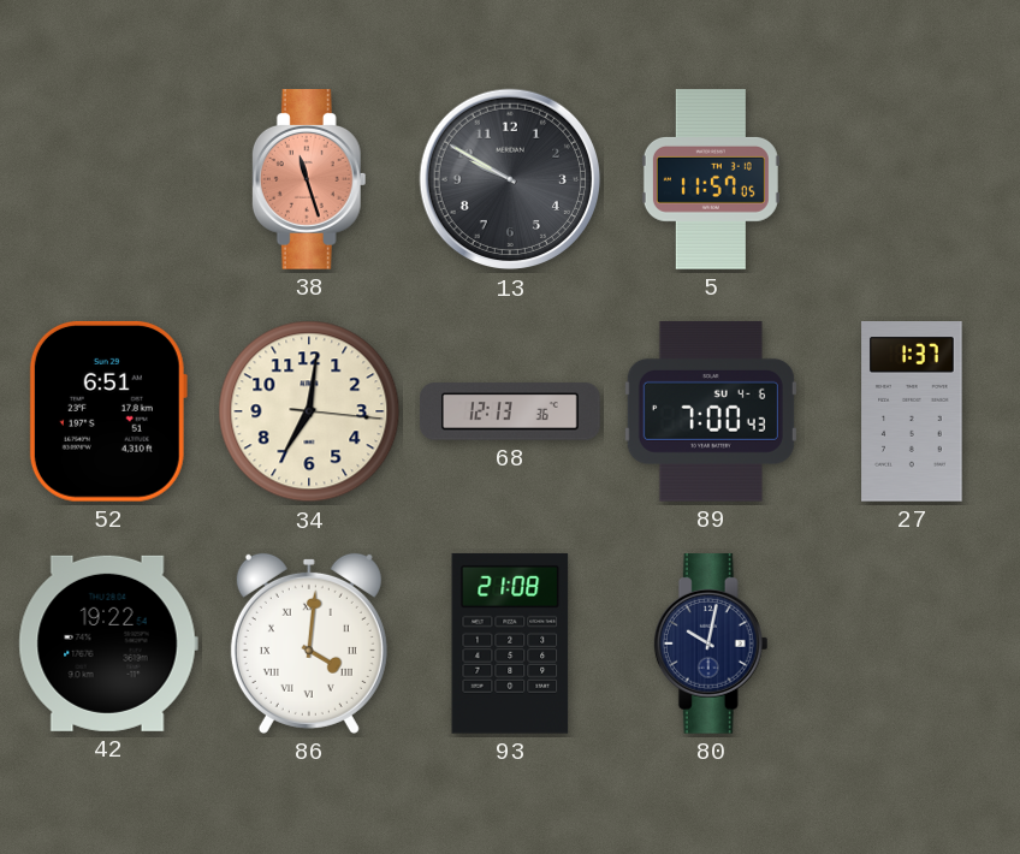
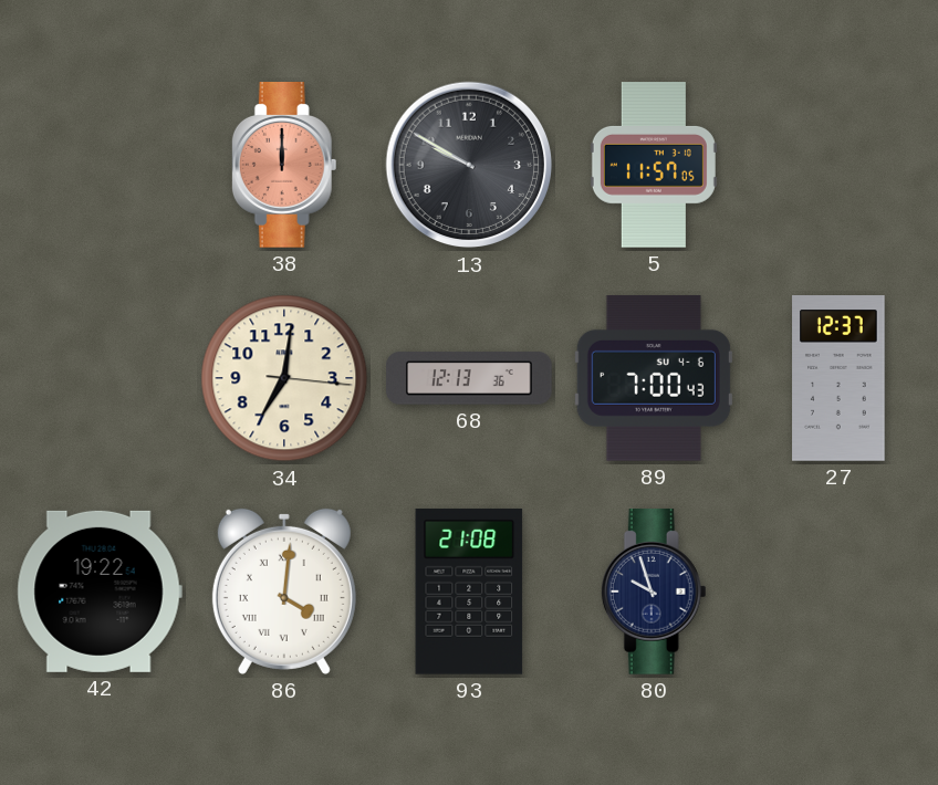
38: 11:27 -> 12:00 (284, 166)
52: 6:51 -> none (108, 411)
27: 1:37 -> 12:37 (838, 379)
80: 10:02 -> 9:57 (654, 593)
